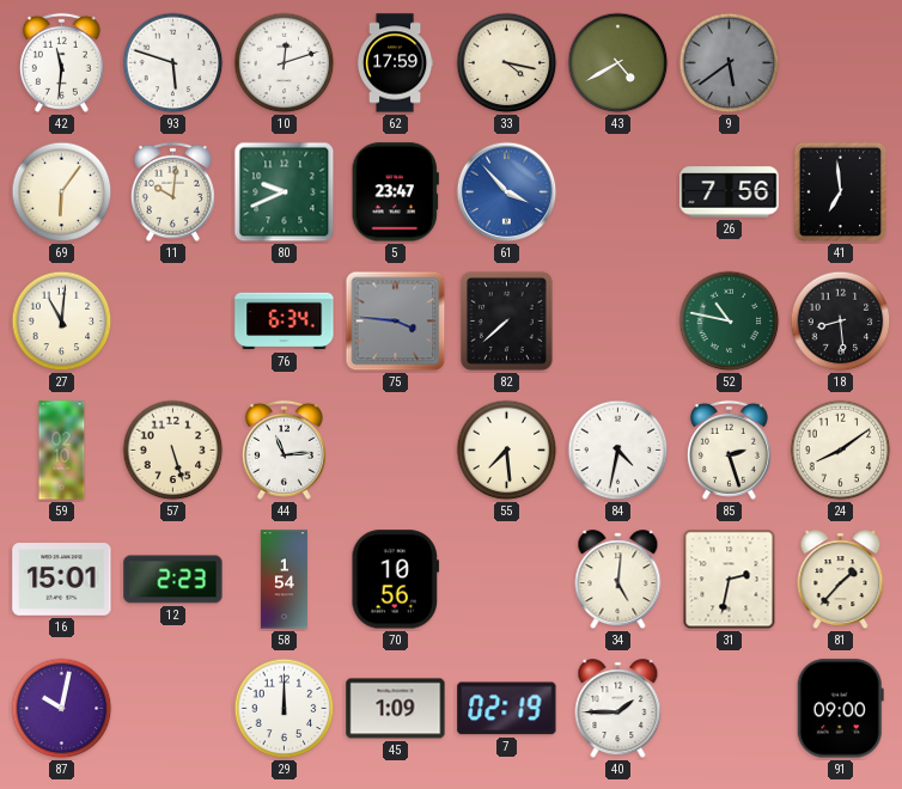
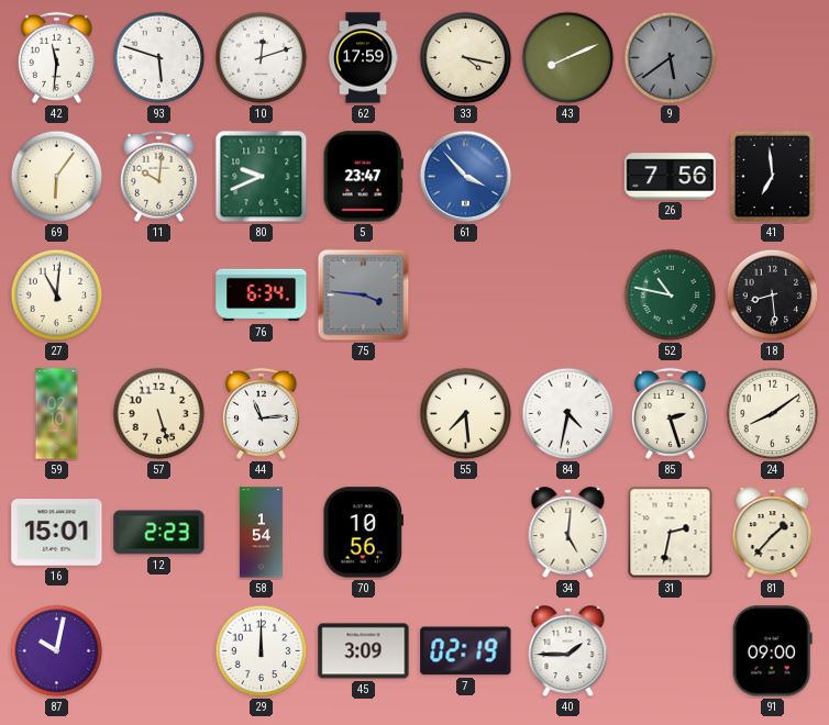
43: 4:40 -> 8:11 (568, 58)
82: 7:38 -> none (506, 320)
45: 1:09 -> 3:09 (364, 651)
